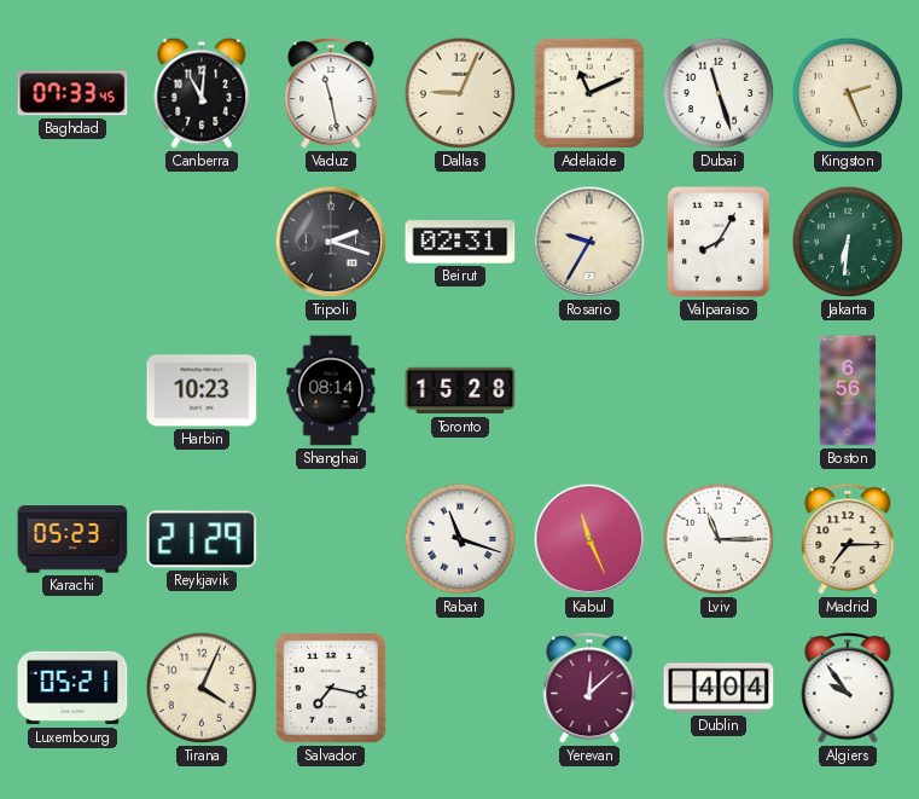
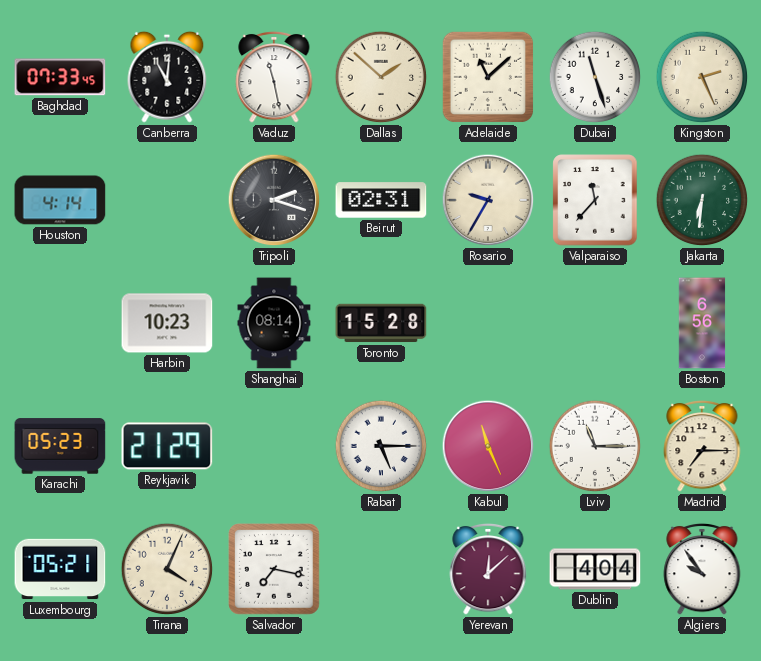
Dallas: 9:04 -> 1:52 (381, 77)
Adelaide: 11:11 -> 11:08 (488, 77)
Houston: none -> 4:14 (60, 200)
Valparaiso: 8:05 -> 11:37 (595, 200)
Rabat: 11:18 -> 5:15 (381, 446)
